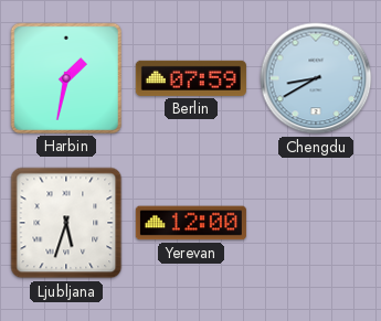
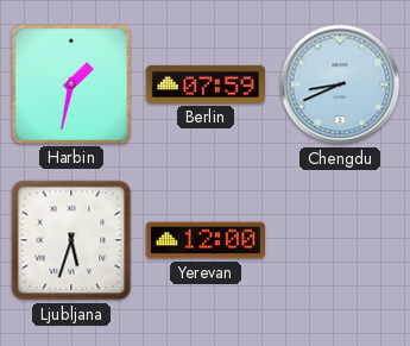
Chengdu: 8:40 -> 8:41 (340, 84)
